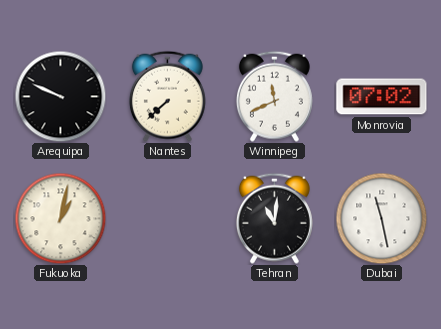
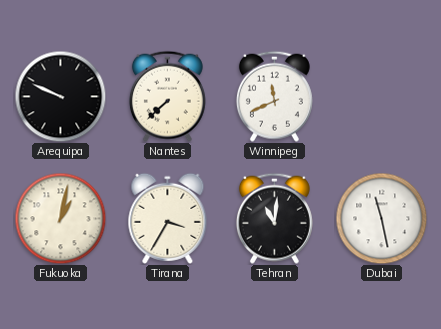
Monrovia: 07:02 -> none (382, 97)
Tirana: none -> 3:35 (168, 218)
